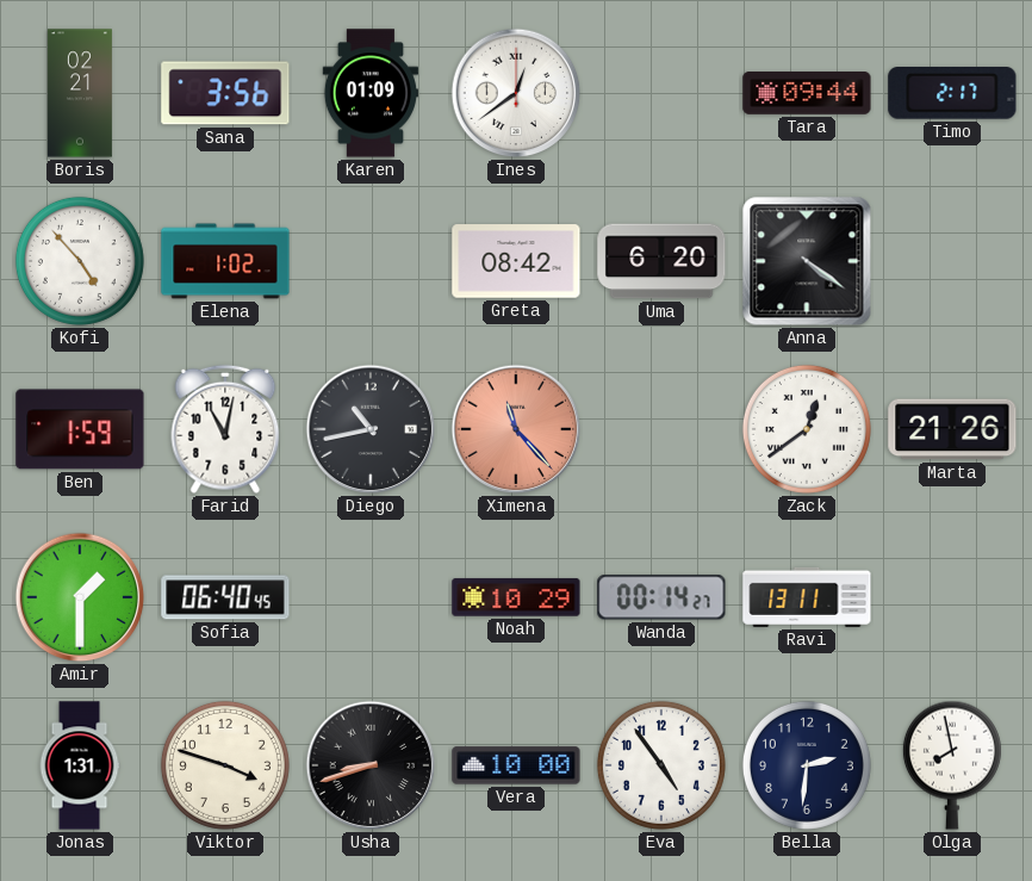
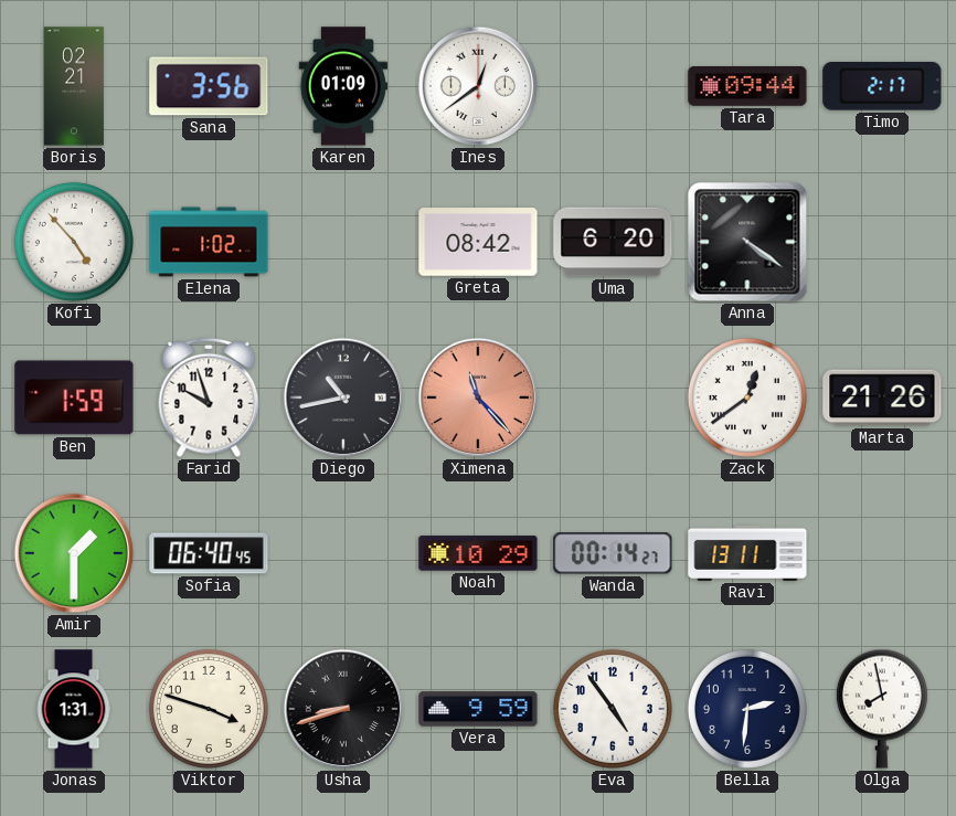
Farid: 11:02 -> 9:57 (209, 398)
Vera: 10:00 -> 9:59 (478, 709)
